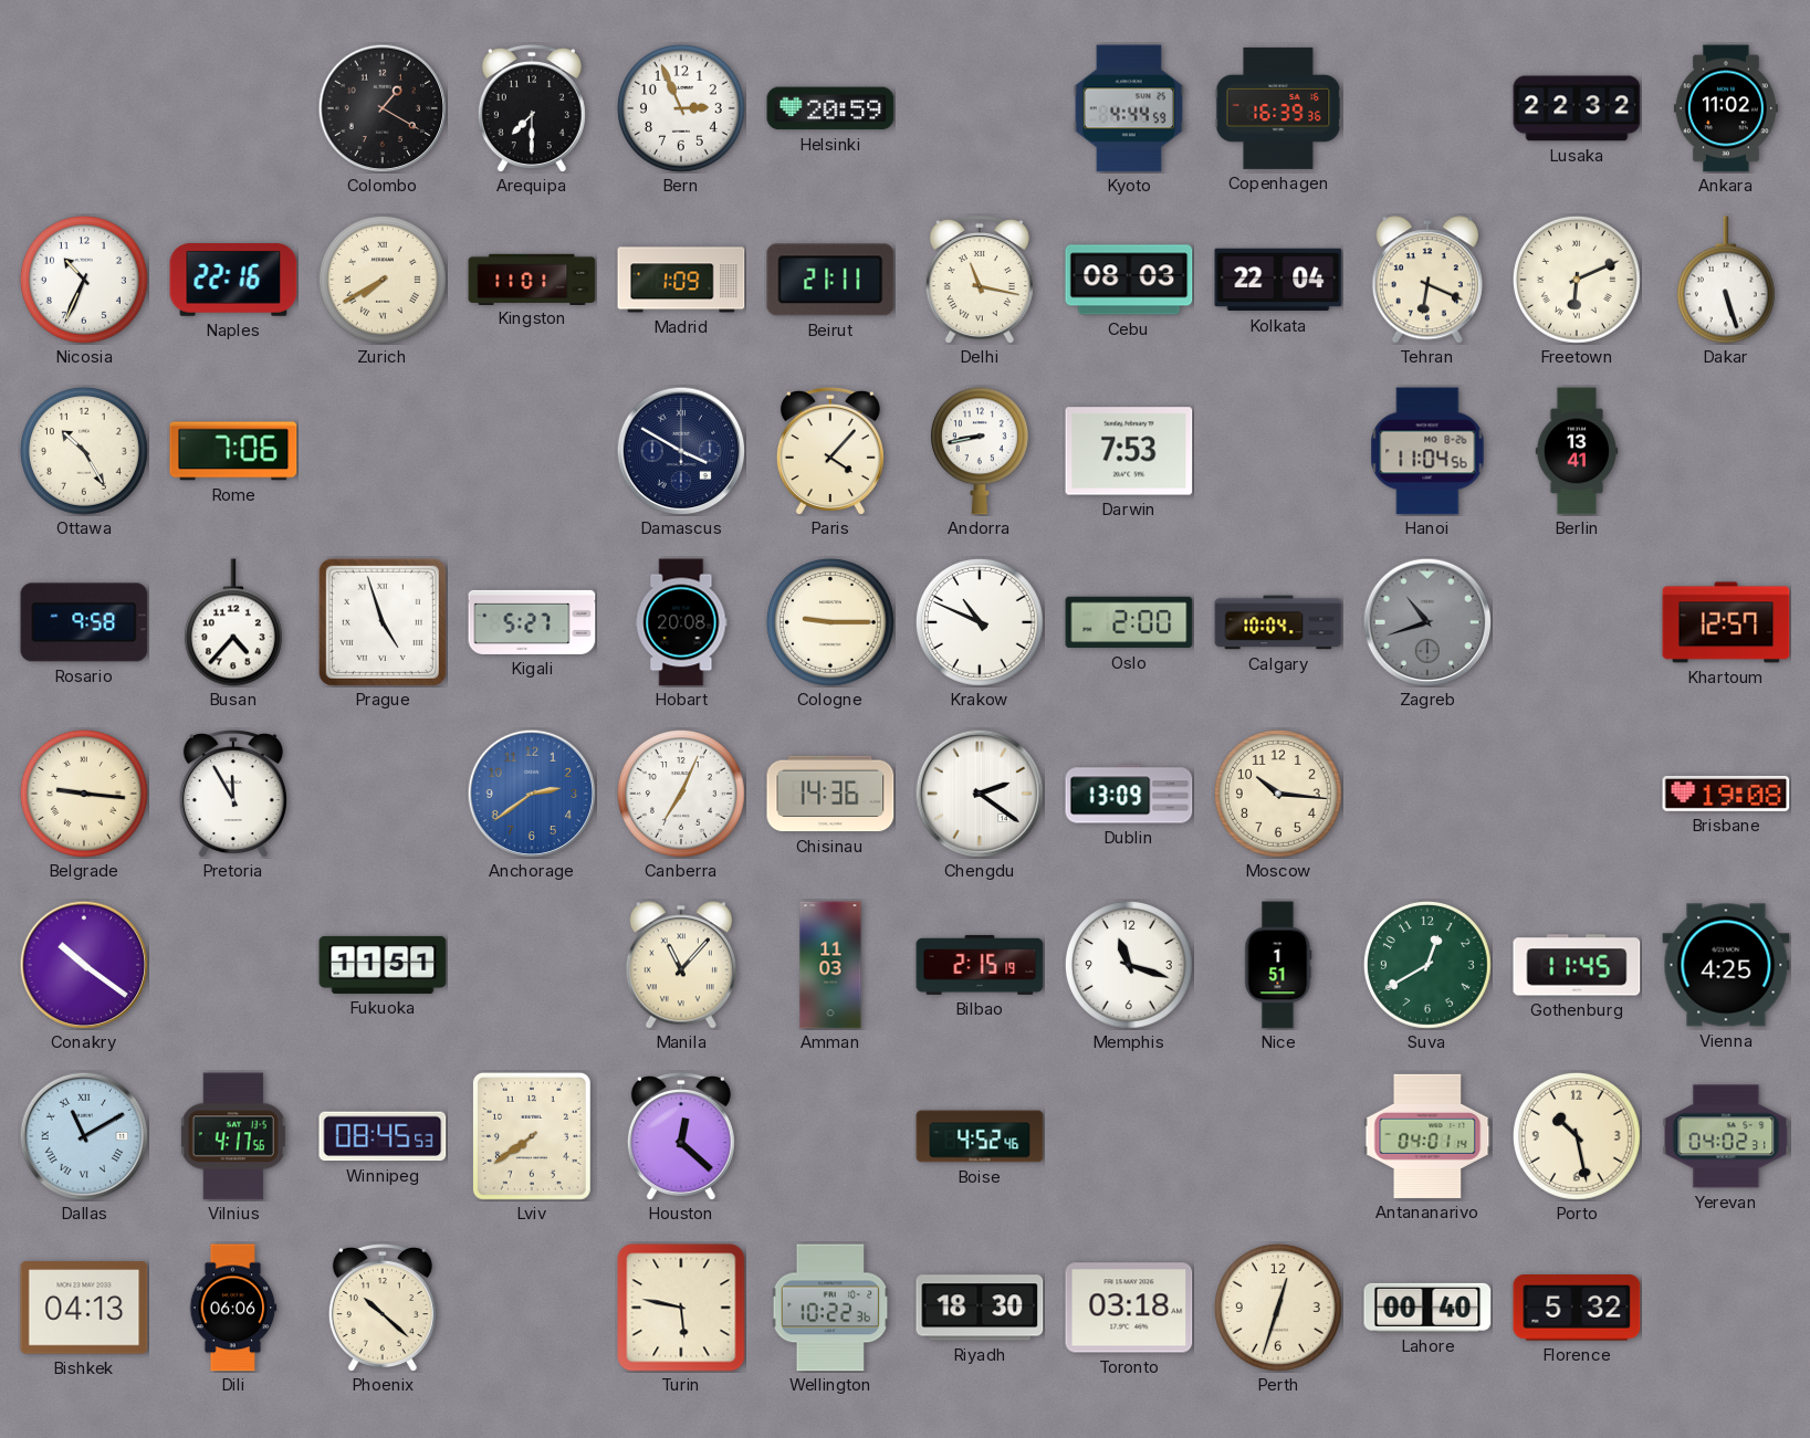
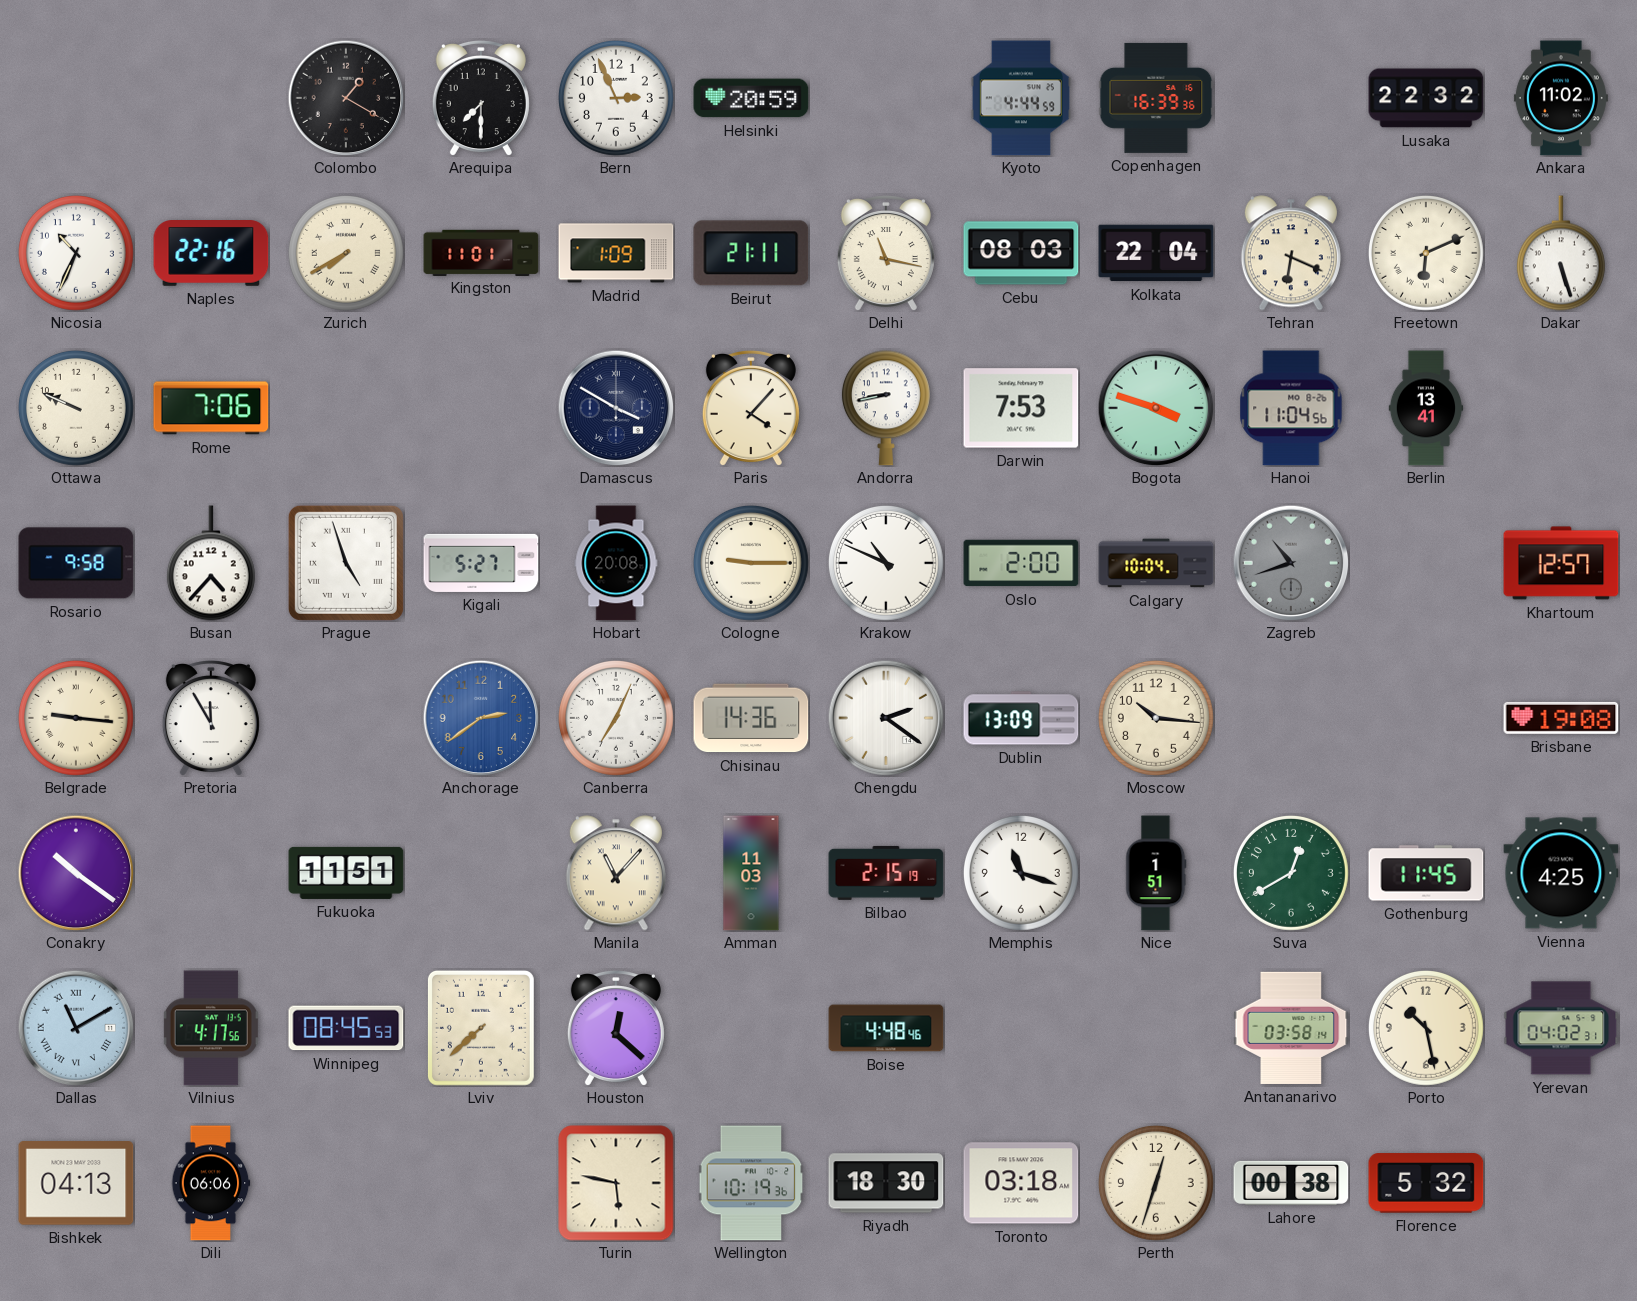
Ottawa: 10:25 -> 9:49 (76, 408)
Bogota: none -> 3:48 (1156, 408)
Lviv: 7:39 -> 7:38 (481, 1028)
Boise: 4:52 -> 4:48 (886, 1028)
Antananarivo: 04:01 -> 03:58 (1291, 1028)
Phoenix: 10:22 -> none (383, 1309)
Wellington: 10:22 -> 10:19 (751, 1183)
Lahore: 00:40 -> 00:38 (1291, 1183)
